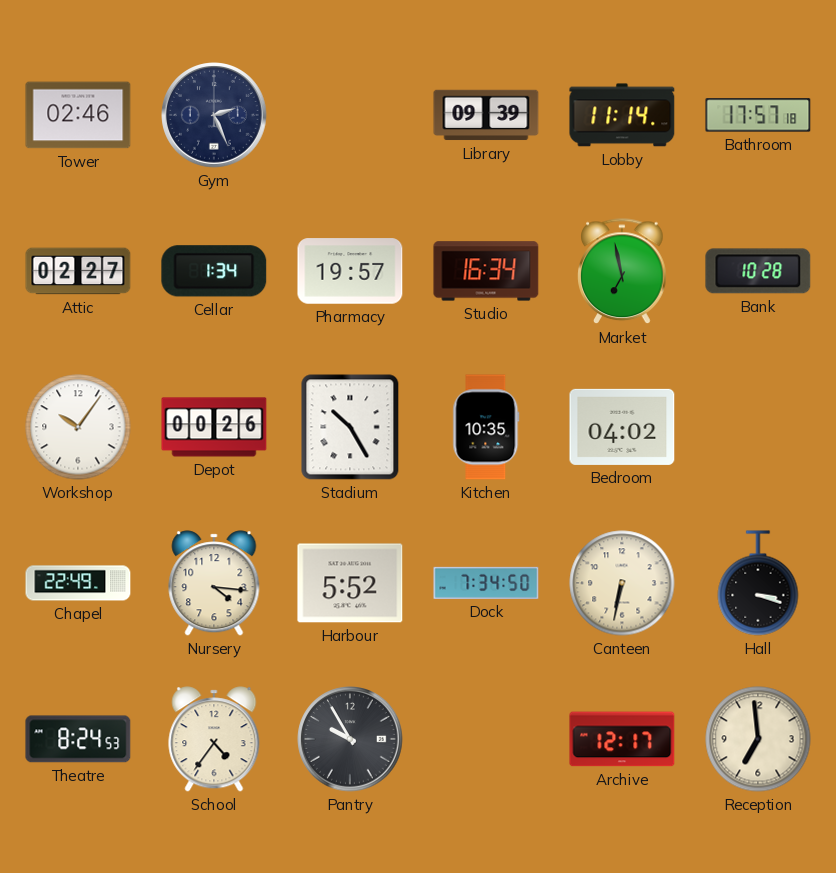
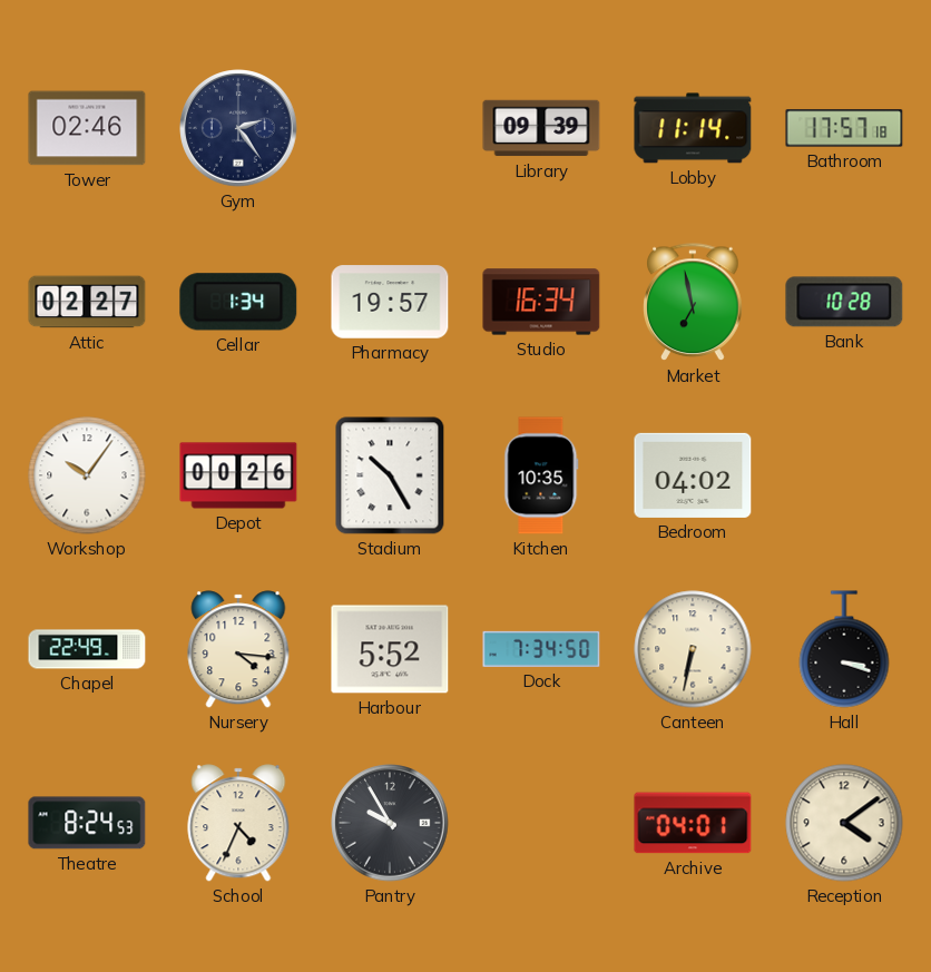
Gym: 2:26 -> 2:24 (238, 128)
School: 4:36 -> 4:34 (238, 823)
Archive: 12:17 -> 04:01 (693, 823)
Reception: 6:59 -> 4:09 (844, 823)
